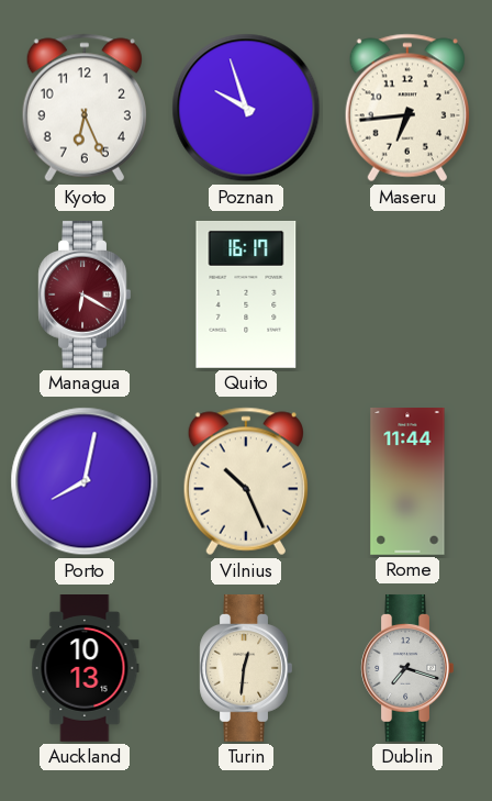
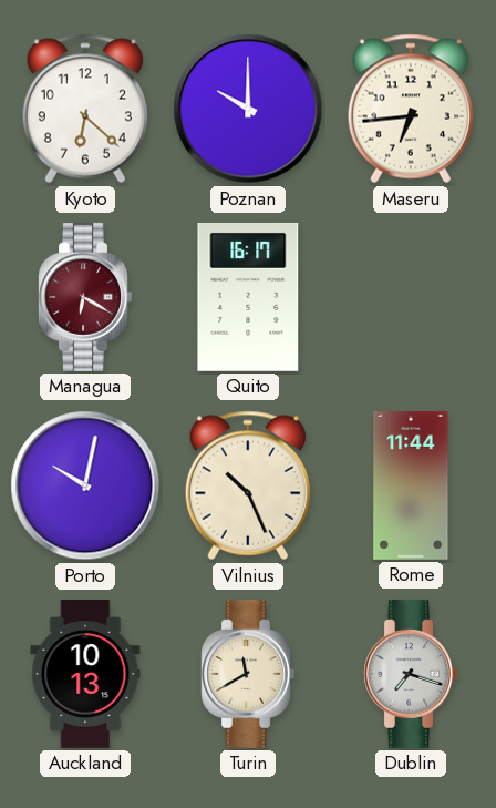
Kyoto: 6:26 -> 6:22 (85, 109)
Poznan: 9:57 -> 10:00 (248, 109)
Porto: 8:02 -> 10:02 (85, 485)
Turin: 12:31 -> 11:40 (248, 674)
